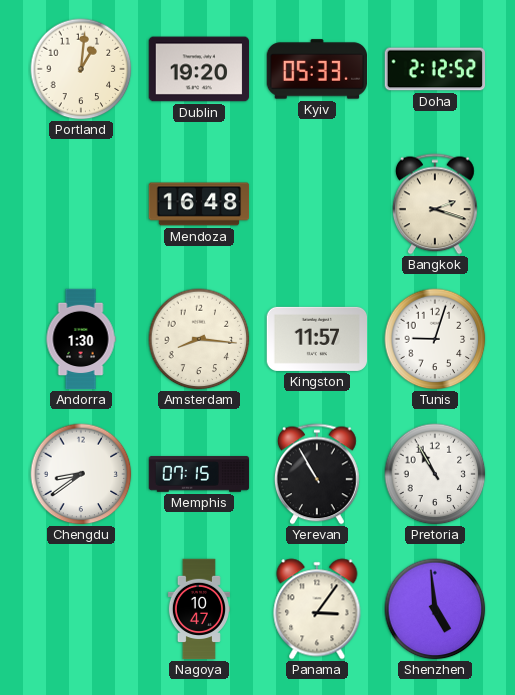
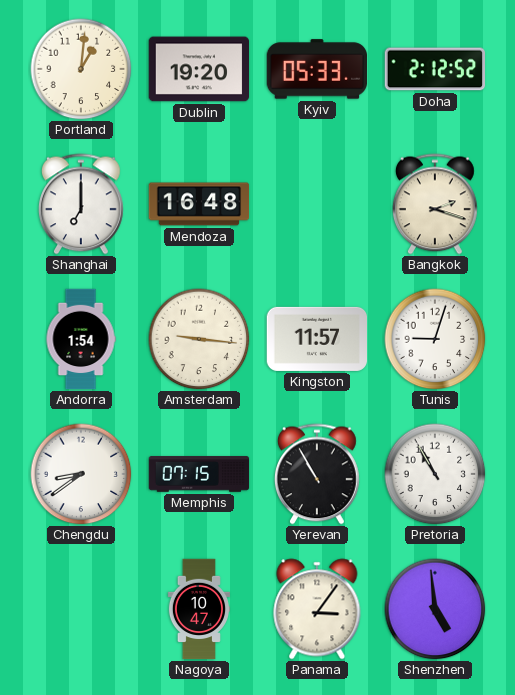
Shanghai: none -> 7:00 (81, 204)
Andorra: 1:30 -> 1:54 (81, 339)
Amsterdam: 8:16 -> 9:16 (199, 339)
